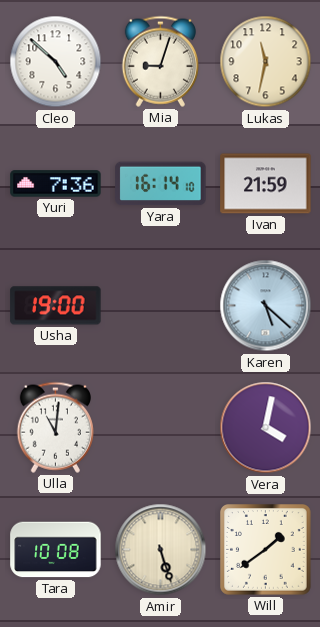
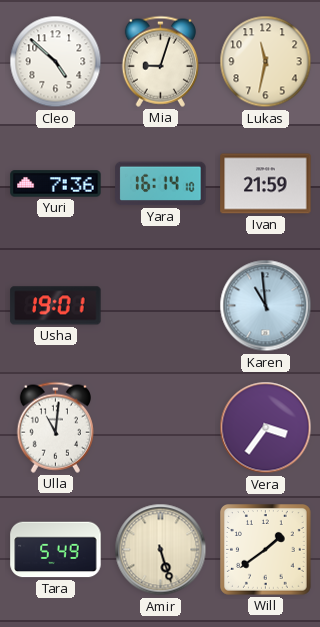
Usha: 19:00 -> 19:01 (56, 306)
Karen: 5:22 -> 10:59 (266, 306)
Vera: 4:02 -> 3:36 (266, 428)
Tara: 10:08 -> 5:49 (56, 550)
